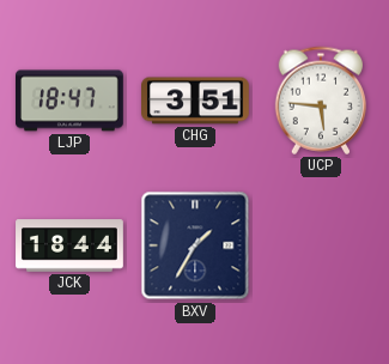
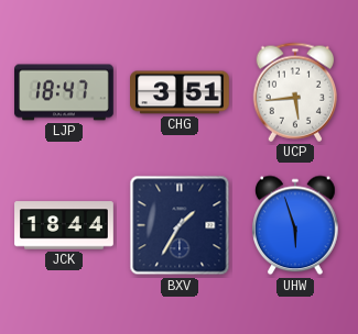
UCP: 5:46 -> 5:44 (295, 92)
UHW: none -> 5:57 (295, 225)
